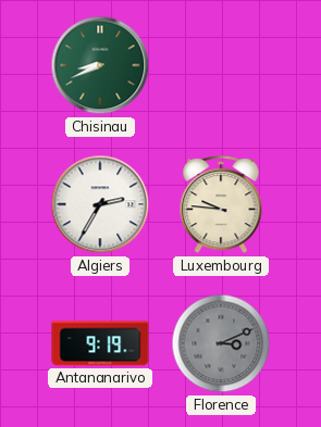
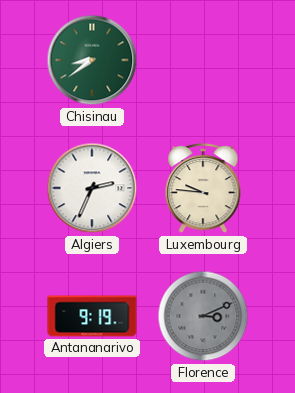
Chisinau: 8:41 -> 8:39 (92, 60)
Algiers: 2:35 -> 2:34 (92, 188)
